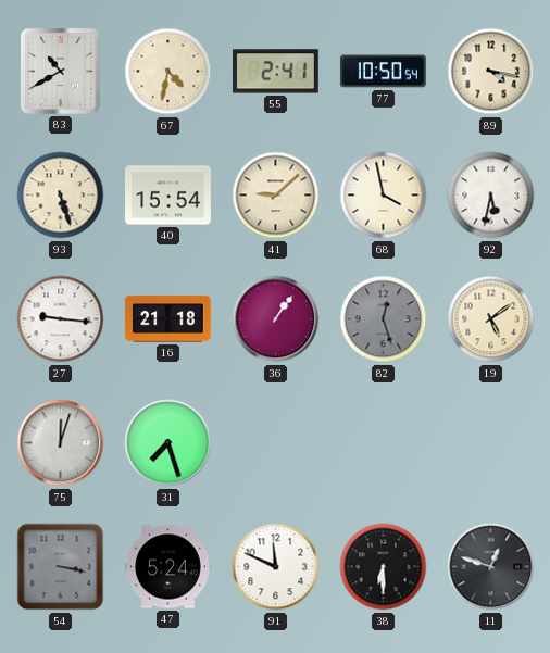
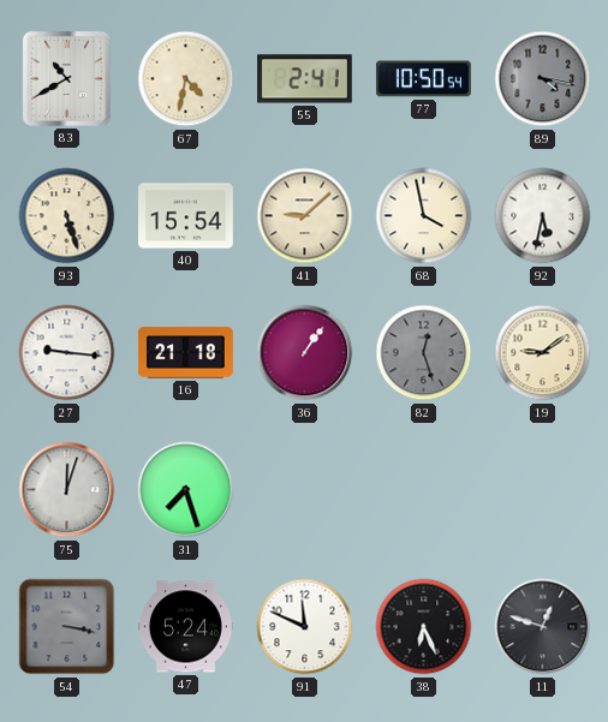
89 dial: cream -> grey (543, 79)
19: 5:09 -> 9:09 (543, 353)
38: 6:30 -> 6:26 (424, 627)
